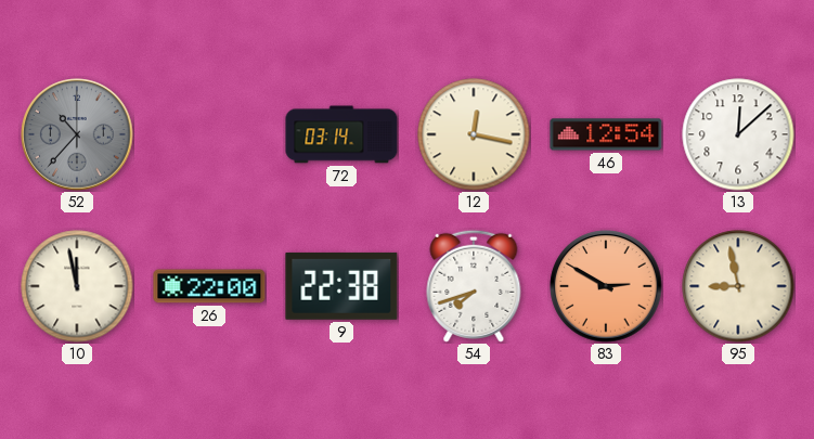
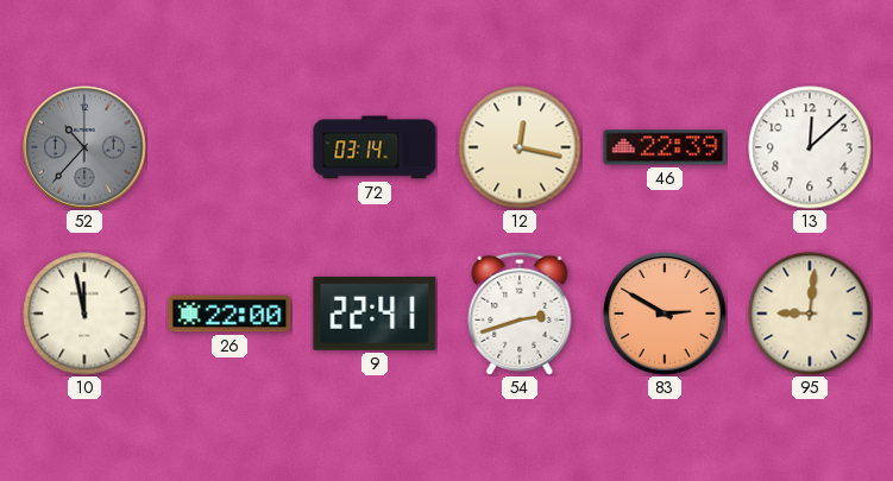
46: 12:54 -> 22:39 (665, 147)
9: 22:38 -> 22:41 (375, 314)
54: 7:42 -> 2:42 (520, 314)
95: 8:58 -> 9:01 (810, 314)
